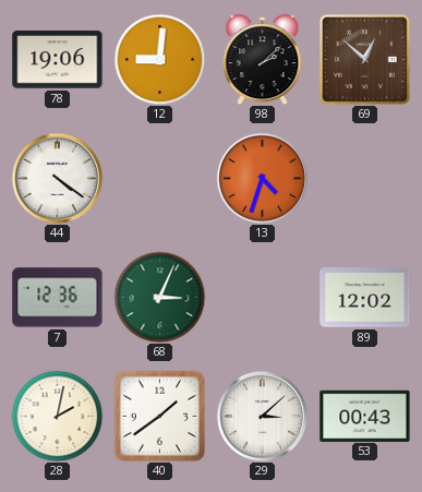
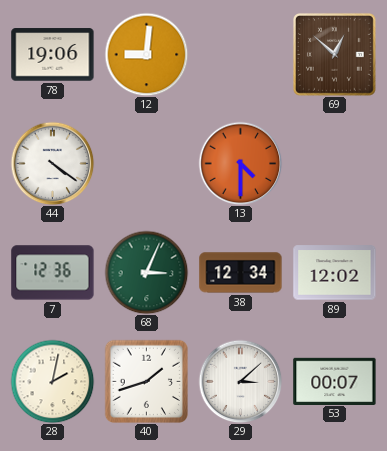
98: 2:08 -> none (263, 60)
13: 4:33 -> 4:30 (240, 163)
38: none -> 12:34 (241, 273)
40: 1:39 -> 1:42 (146, 381)
53: 00:43 -> 00:07 (335, 381)
